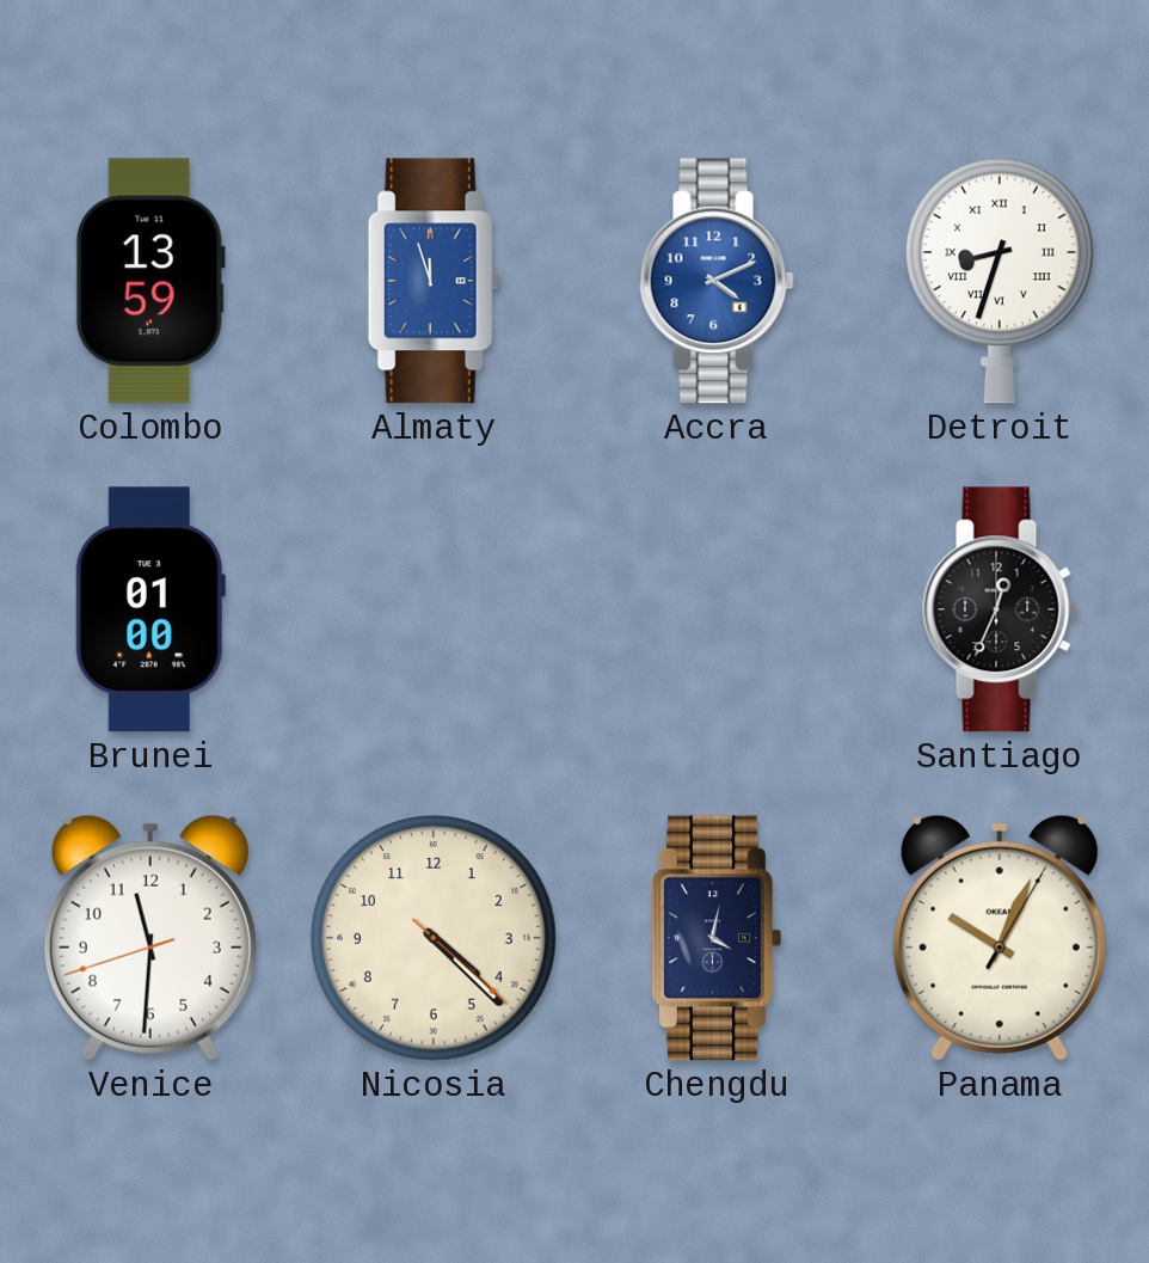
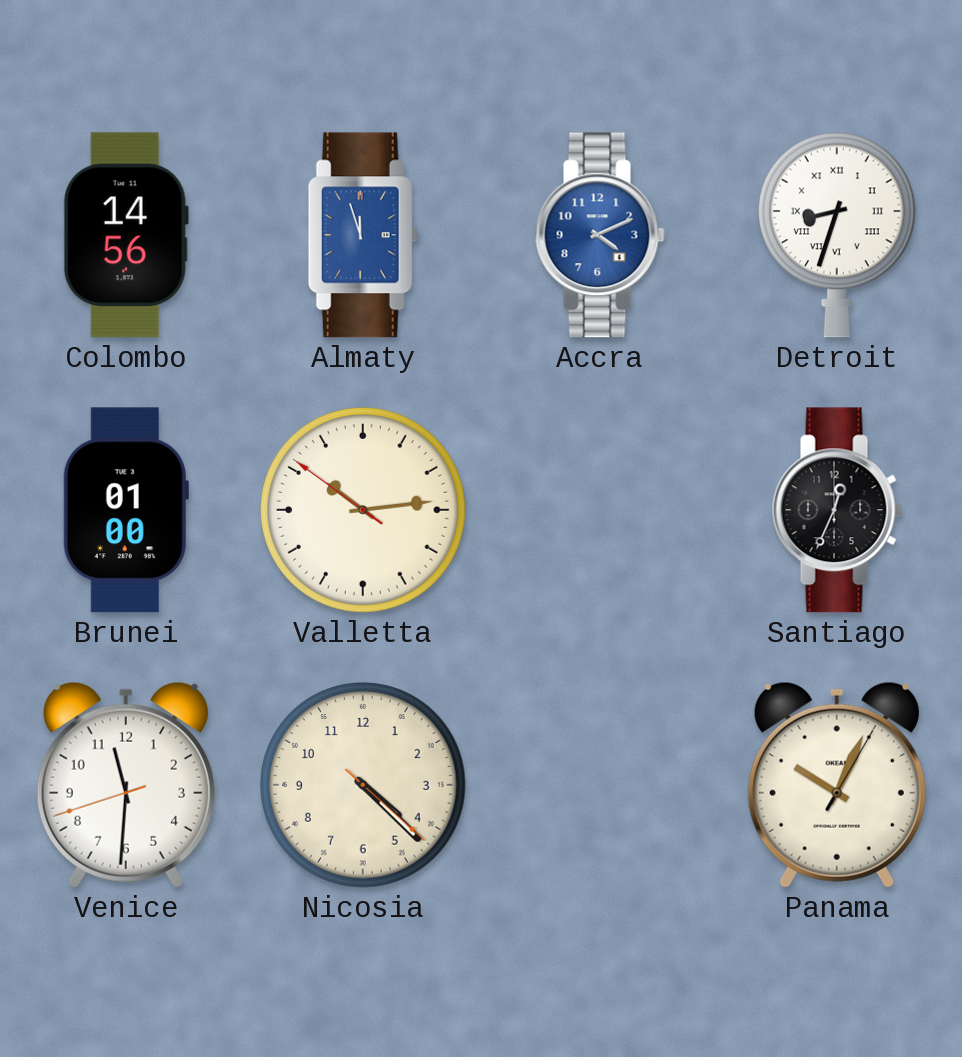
Colombo: 13:59 -> 14:56 (126, 235)
Valletta: none -> 10:13 (364, 511)
Chengdu: 4:02 -> none (717, 938)
